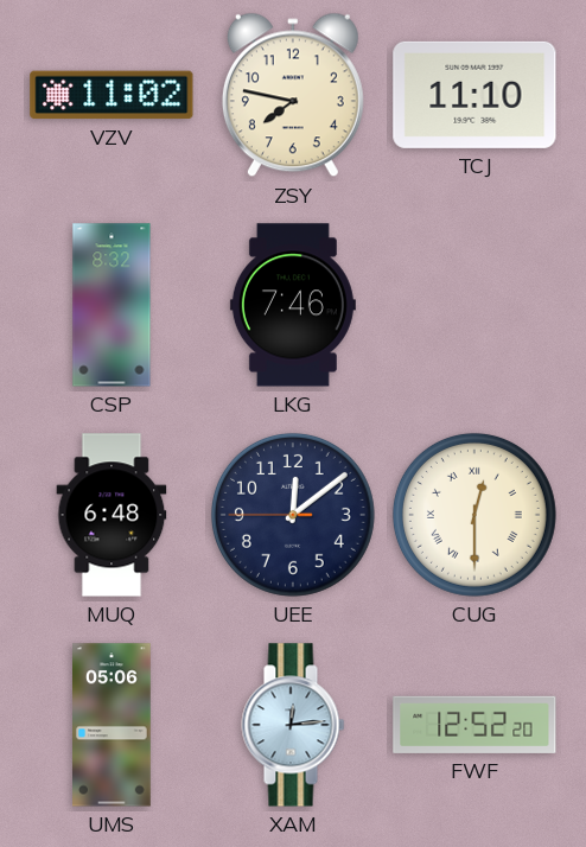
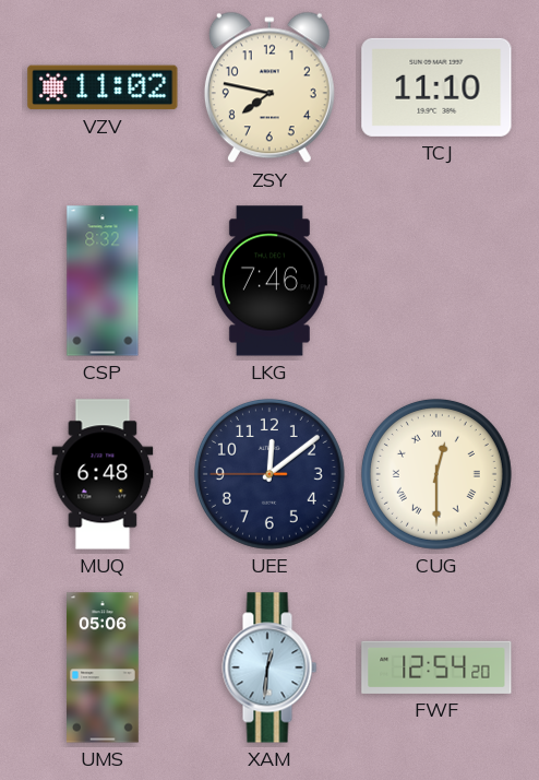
XAM: 12:14 -> 12:31 (269, 667)
FWF: 12:52 -> 12:54 (436, 667)
